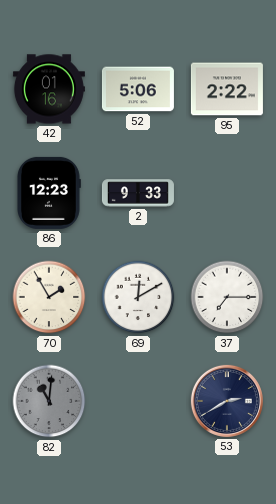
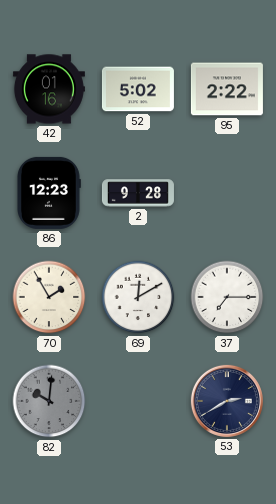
52: 5:06 -> 5:02 (138, 89)
2: 9:33 -> 9:28 (138, 193)
82: 11:01 -> 10:01 (49, 401)
